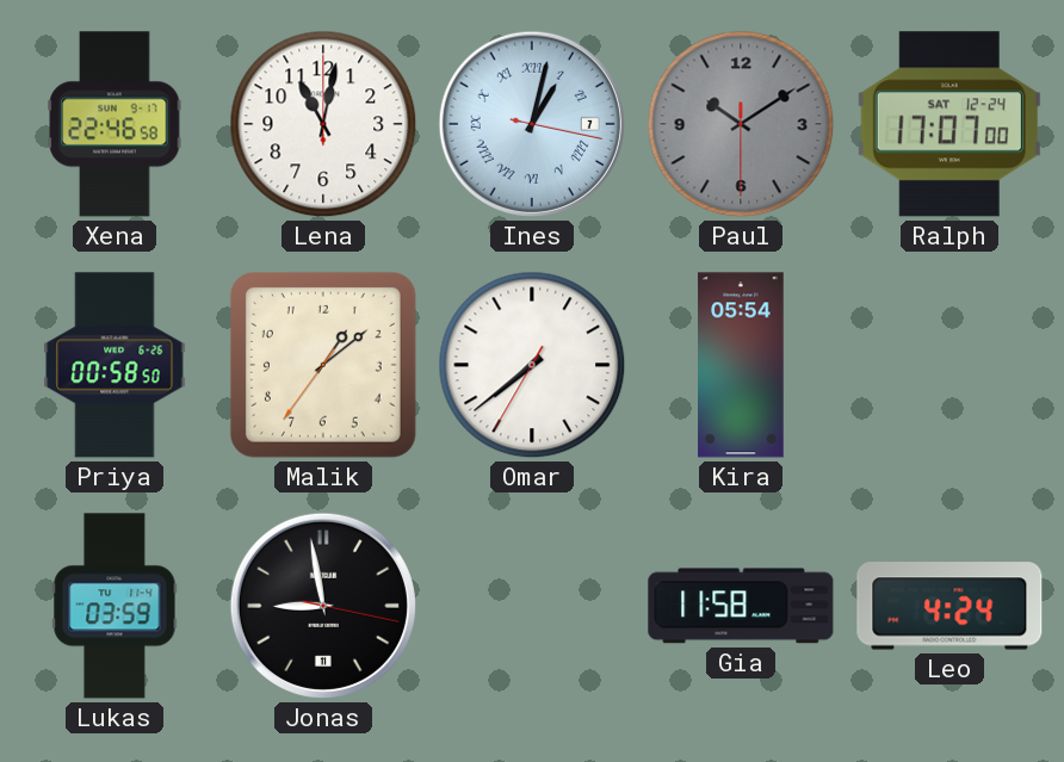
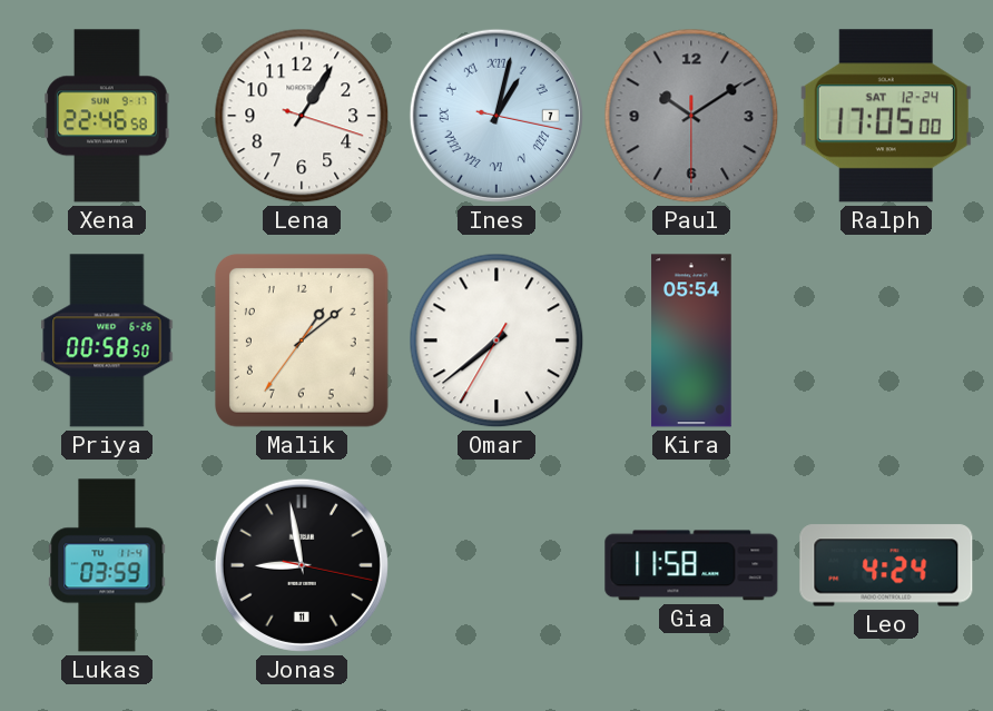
Lena: 11:02 -> 1:05 (302, 116)
Ralph: 17:07 -> 17:05 (886, 116)
